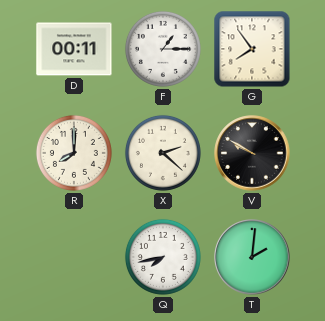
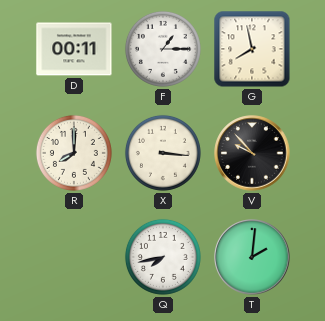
G: 7:54 -> 7:58 (252, 49)
X: 2:22 -> 3:16 (163, 153)
V: 9:50 -> 9:53 (252, 153)
